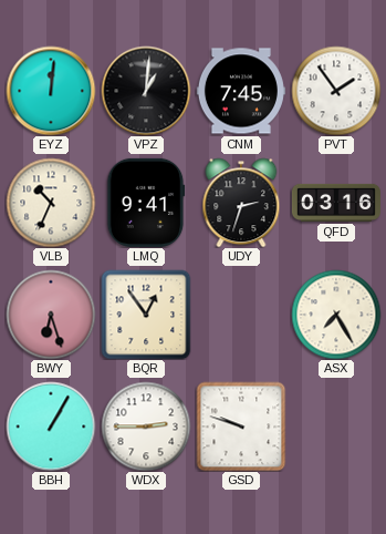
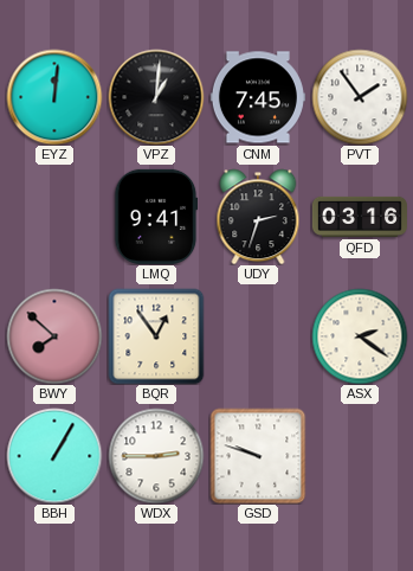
VLB: 10:34 -> none (51, 203)
BWY: 6:27 -> 7:52 (54, 336)
ASX: 7:25 -> 2:21 (360, 336)
